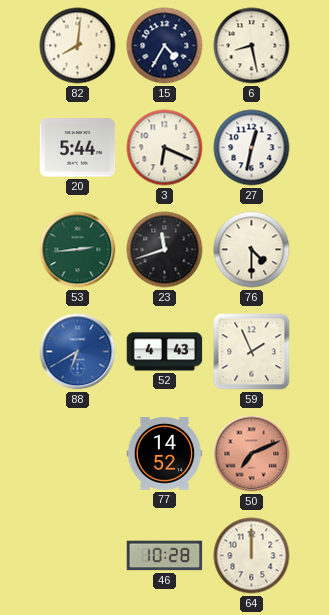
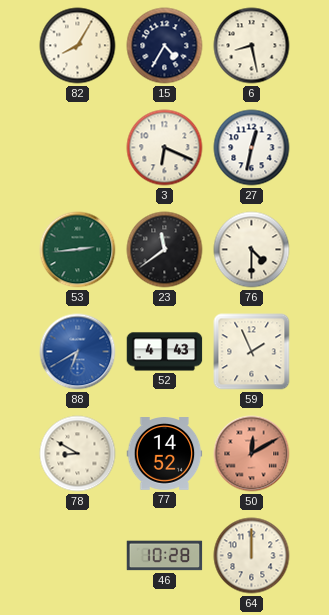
82: 8:01 -> 8:05 (78, 46)
20: 5:44 -> none (78, 148)
23: 11:42 -> 11:39 (165, 250)
78: none -> 8:50 (78, 454)
50: 7:11 -> 12:10 (252, 454)
